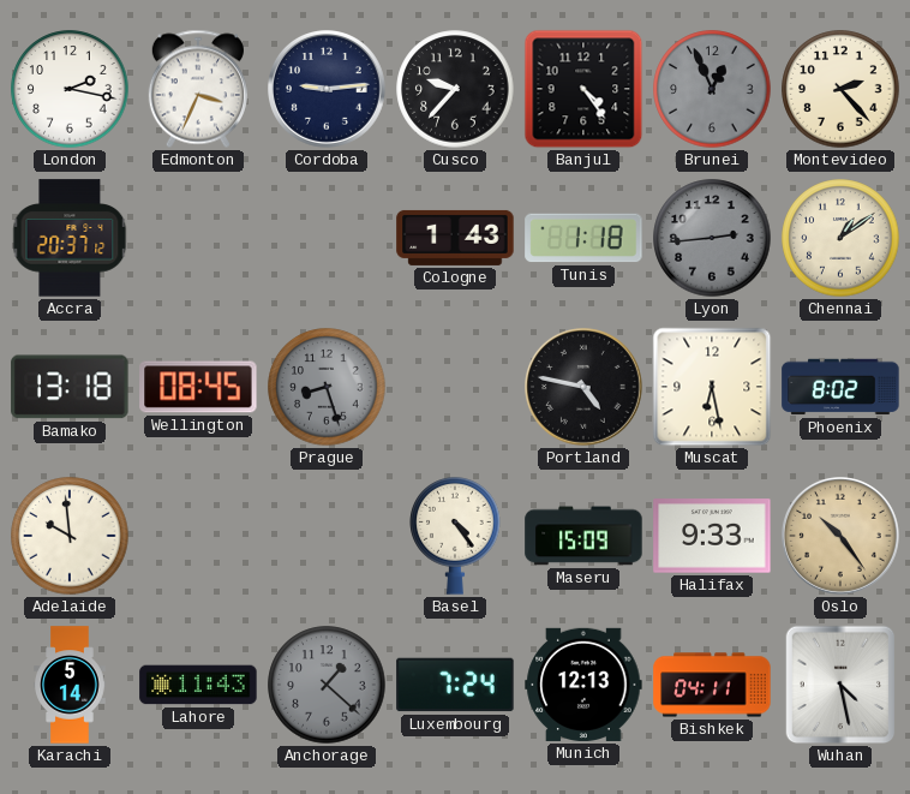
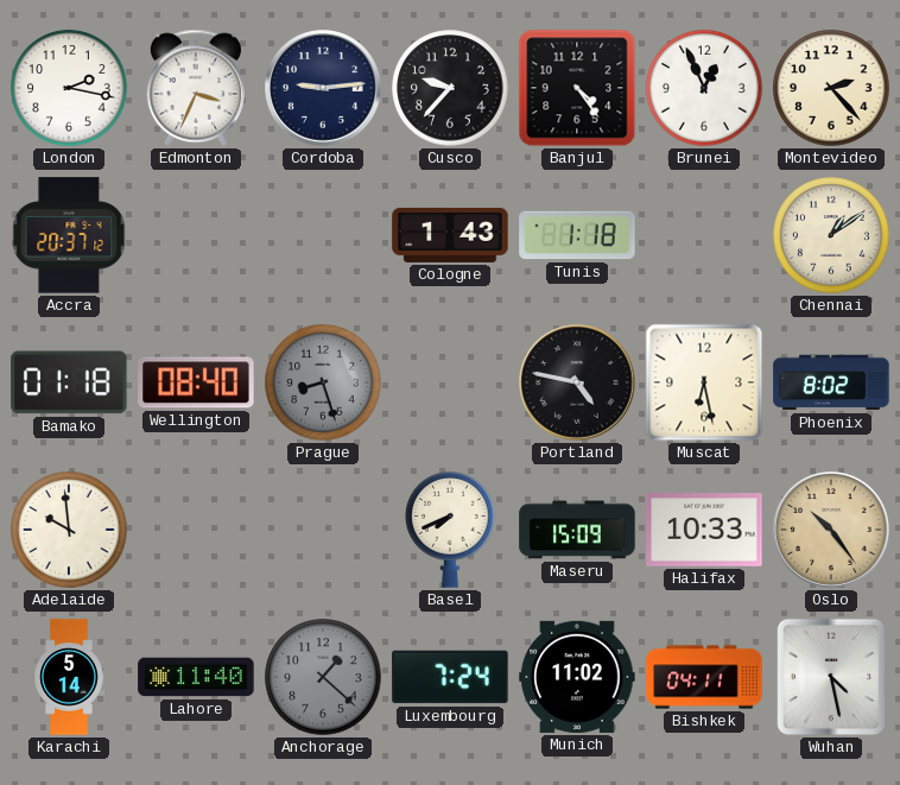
Brunei dial: grey -> white (704, 88)
Lyon: 2:44 -> none (712, 238)
Bamako: 13:18 -> 01:18 (69, 382)
Wellington: 08:45 -> 08:40 (196, 382)
Basel: 4:24 -> 7:41 (450, 530)
Halifax: 9:33 -> 10:33 (704, 530)
Lahore: 11:43 -> 11:40 (196, 677)
Munich: 12:13 -> 11:02 (577, 677)
